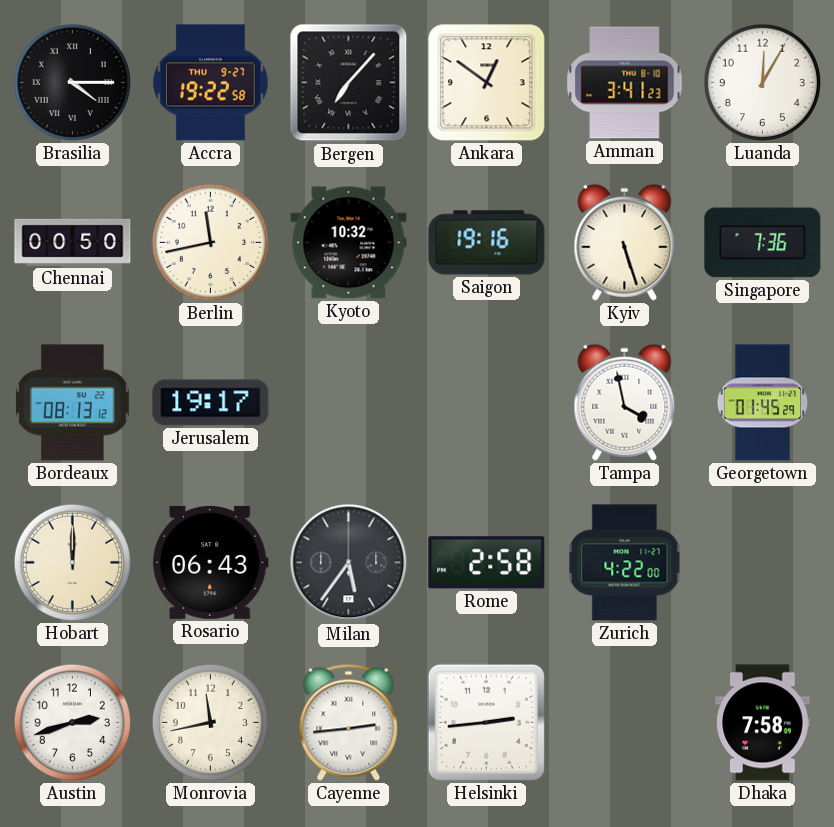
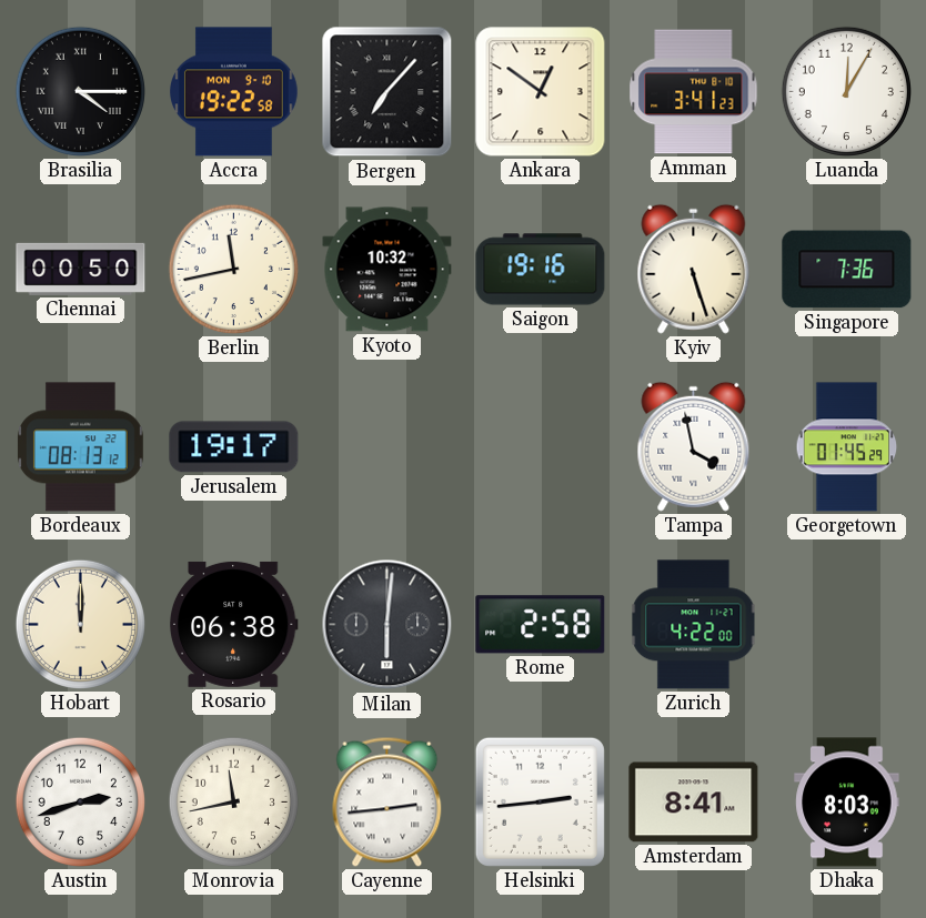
Accra date: THU 9-27 -> MON 9-10 (234, 92)
Rosario: 06:43 -> 06:38 (233, 624)
Milan: 5:36 -> 6:01 (387, 625)
Amsterdam: none -> 8:41 (694, 803)
Dhaka: 7:58 -> 8:03 (847, 803)
